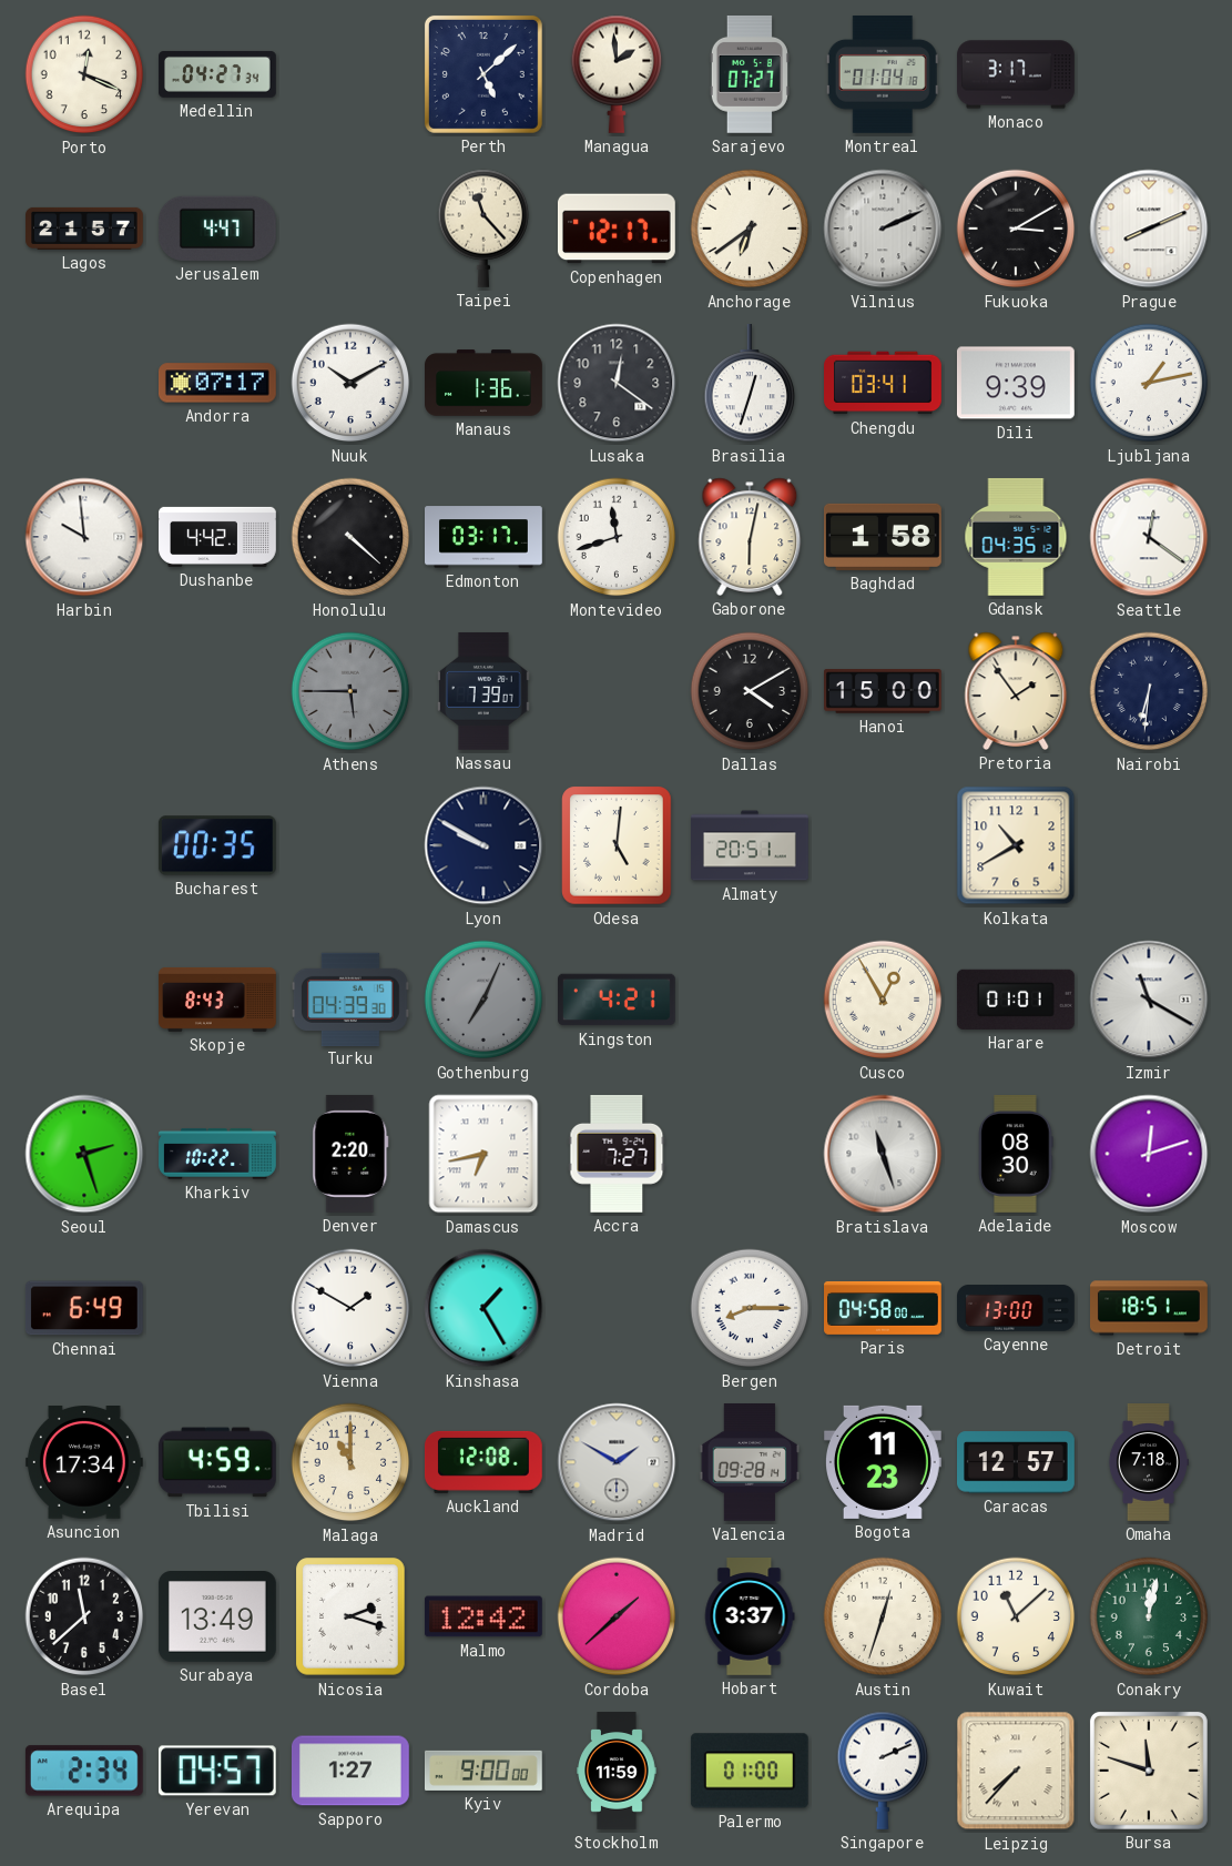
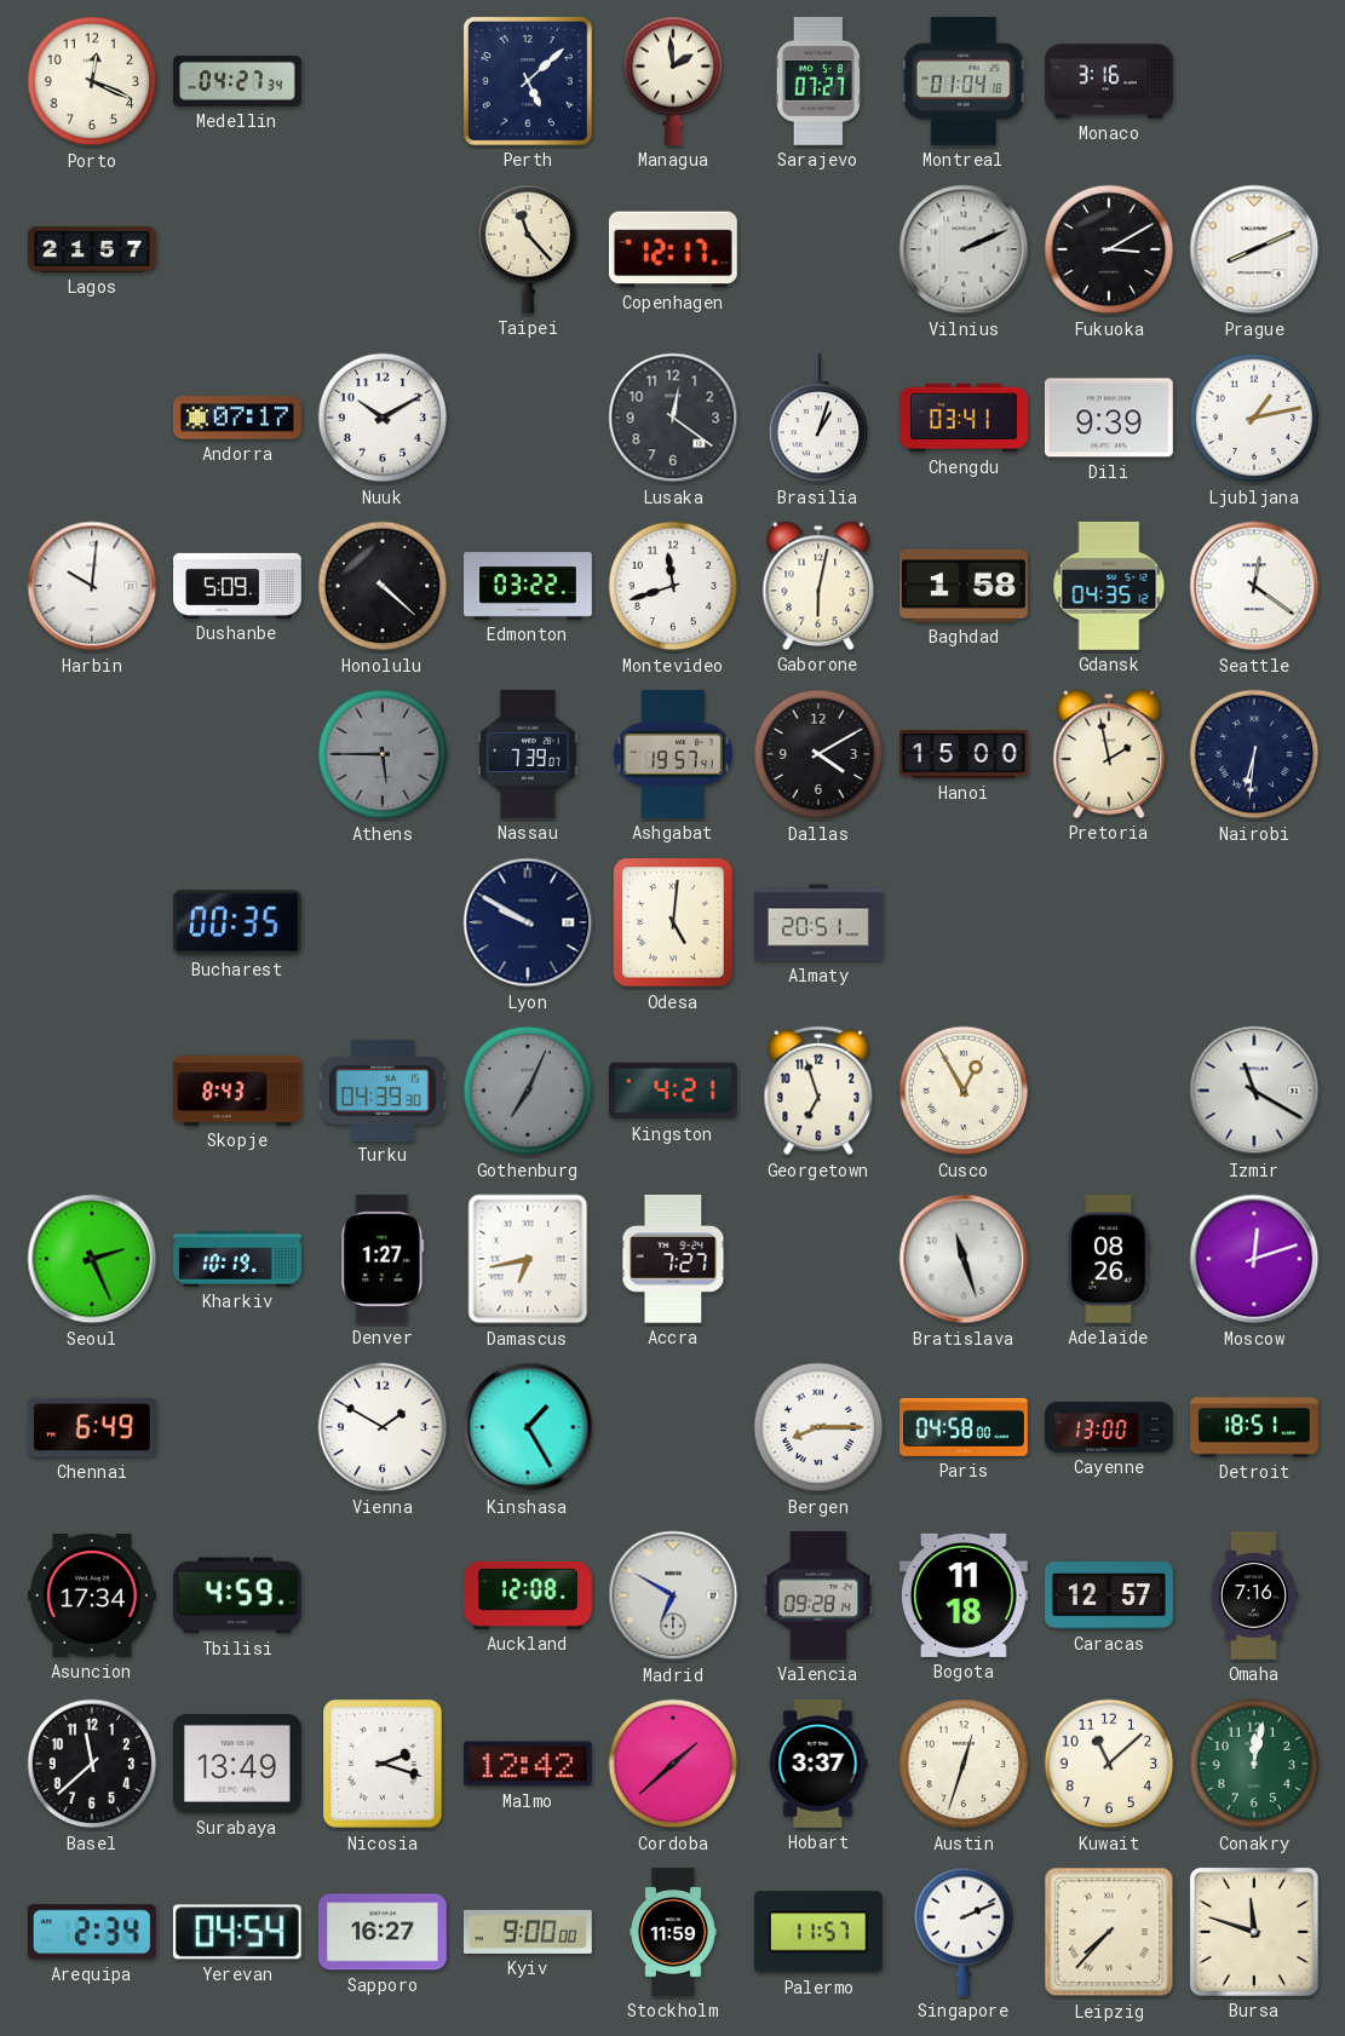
Monaco: 3:17 -> 3:16 (1109, 81)
Jerusalem: 4:47 -> none (217, 229)
Anchorage: 6:39 -> none (750, 229)
Manaus: 1:36 -> none (485, 383)
Brasilia: 12:33 -> 1:03 (818, 418)
Harbin: 9:59 -> 10:01 (92, 586)
Dushanbe: 4:42 -> 5:09 (237, 586)
Edmonton: 03:17 -> 03:22 (528, 586)
Ashgabat: none -> 19:57 (673, 754)
Pretoria: 1:54 -> 1:58 (1109, 754)
Kolkata: 10:40 -> none (1016, 845)
Georgetown: none -> 6:57 (818, 1091)
Harare: 01:01 -> none (1016, 1000)
Seoul: 2:27 -> 2:26 (92, 1259)
Kharkiv: 10:22 -> 10:19 (237, 1259)
Denver: 2:20 -> 1:27 (383, 1259)
Adelaide: 08:30 -> 08:26 (1109, 1260)
Malaga: 11:00 -> none (350, 1462)
Madrid: 1:50 -> 6:50 (673, 1595)
Bogota: 11:23 -> 11:18 (964, 1595)
Omaha: 7:18 -> 7:16 (1253, 1597)
Yerevan: 04:57 -> 04:54 (237, 1932)
Sapporo: 1:27 -> 16:27 (383, 1932)
Palermo: 01:00 -> 11:57 (818, 1932)
